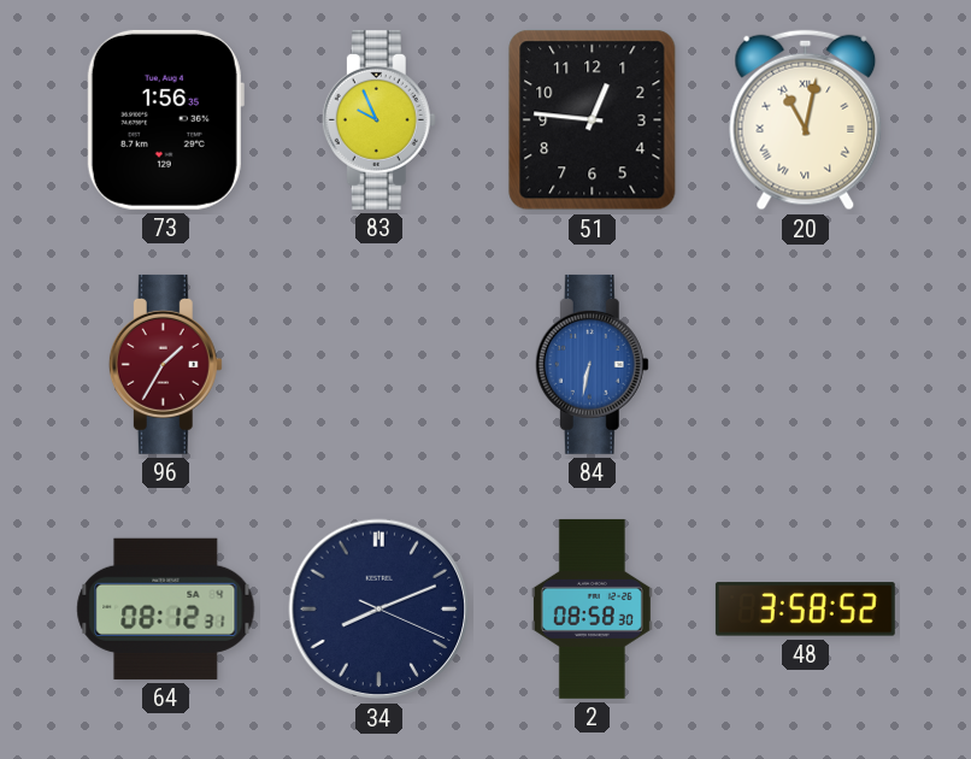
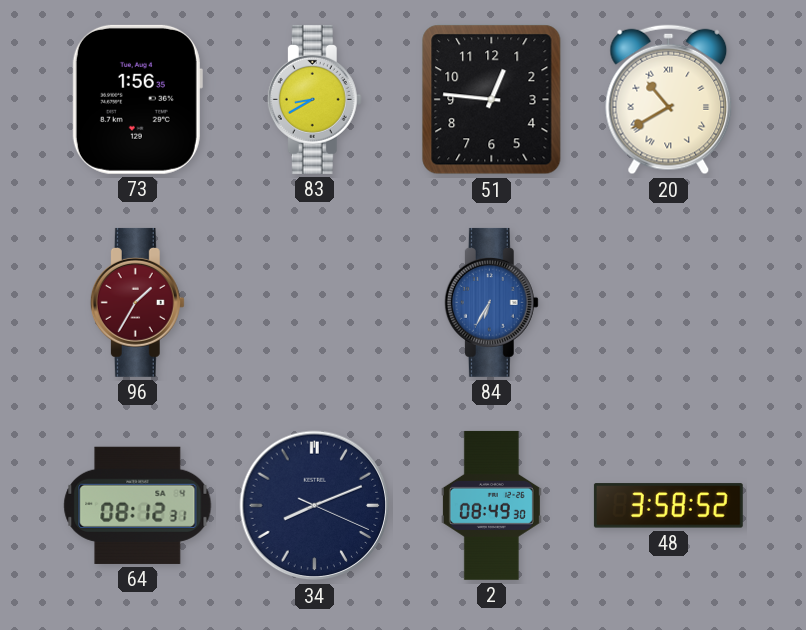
83: 9:56 -> 8:40 (314, 99)
20: 11:02 -> 10:40 (669, 100)
84: 6:32 -> 6:35 (491, 302)
2: 08:58 -> 08:49 (491, 505)
